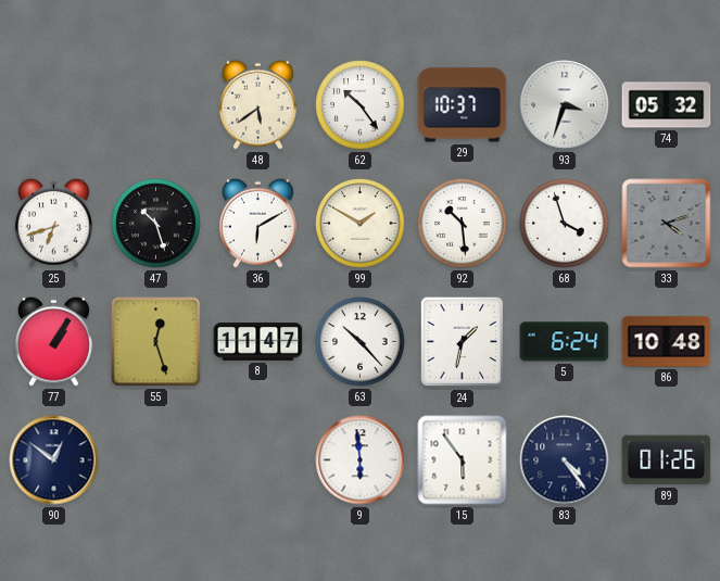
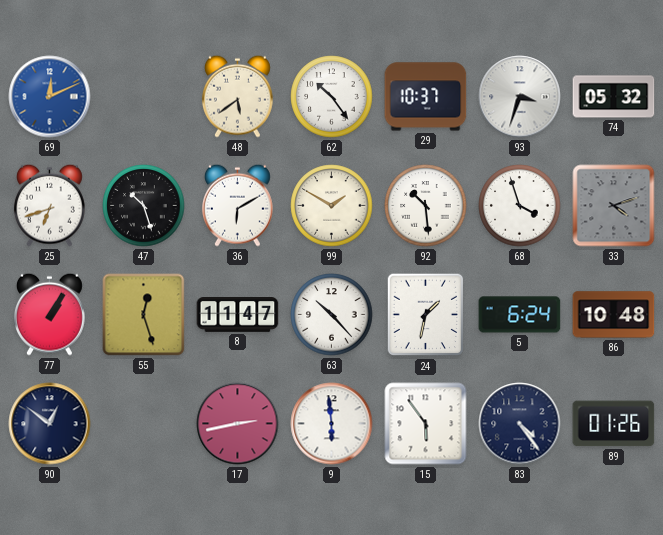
69: none -> 12:11 (50, 97)
17: none -> 2:43 (238, 424)
